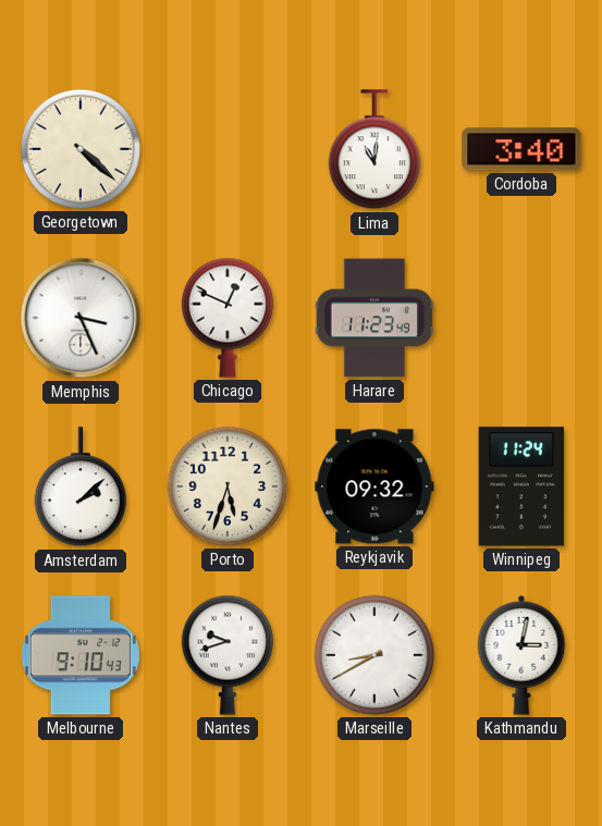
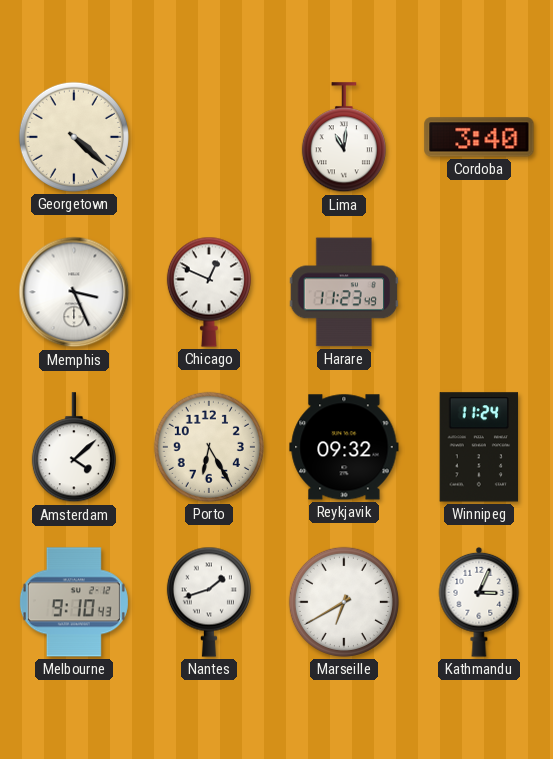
Amsterdam: 2:08 -> 4:08 (74, 448)
Porto: 5:33 -> 6:25 (209, 447)
Nantes: 9:42 -> 1:42 (209, 602)
Marseille: 8:40 -> 6:40 (344, 602)
Kathmandu: 3:02 -> 3:04 (479, 602)
